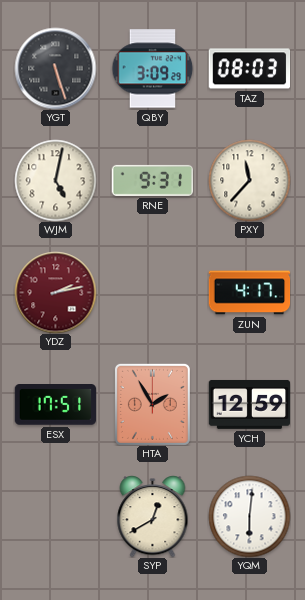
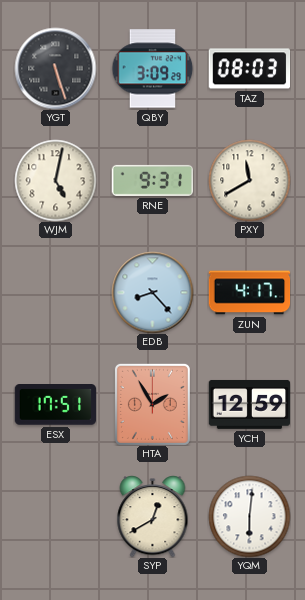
PXY: 11:37 -> 11:40 (249, 180)
YDZ: 2:13 -> none (55, 292)
EDB: none -> 8:23 (152, 292)
